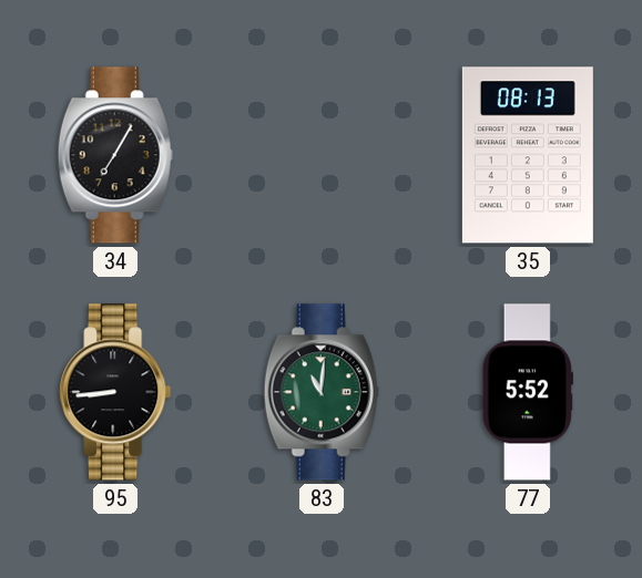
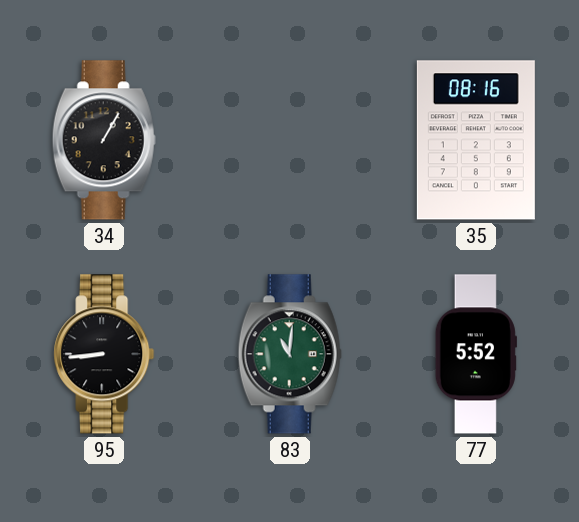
34: 7:05 -> 1:05 (104, 140)
35: 08:13 -> 08:16 (476, 140)
